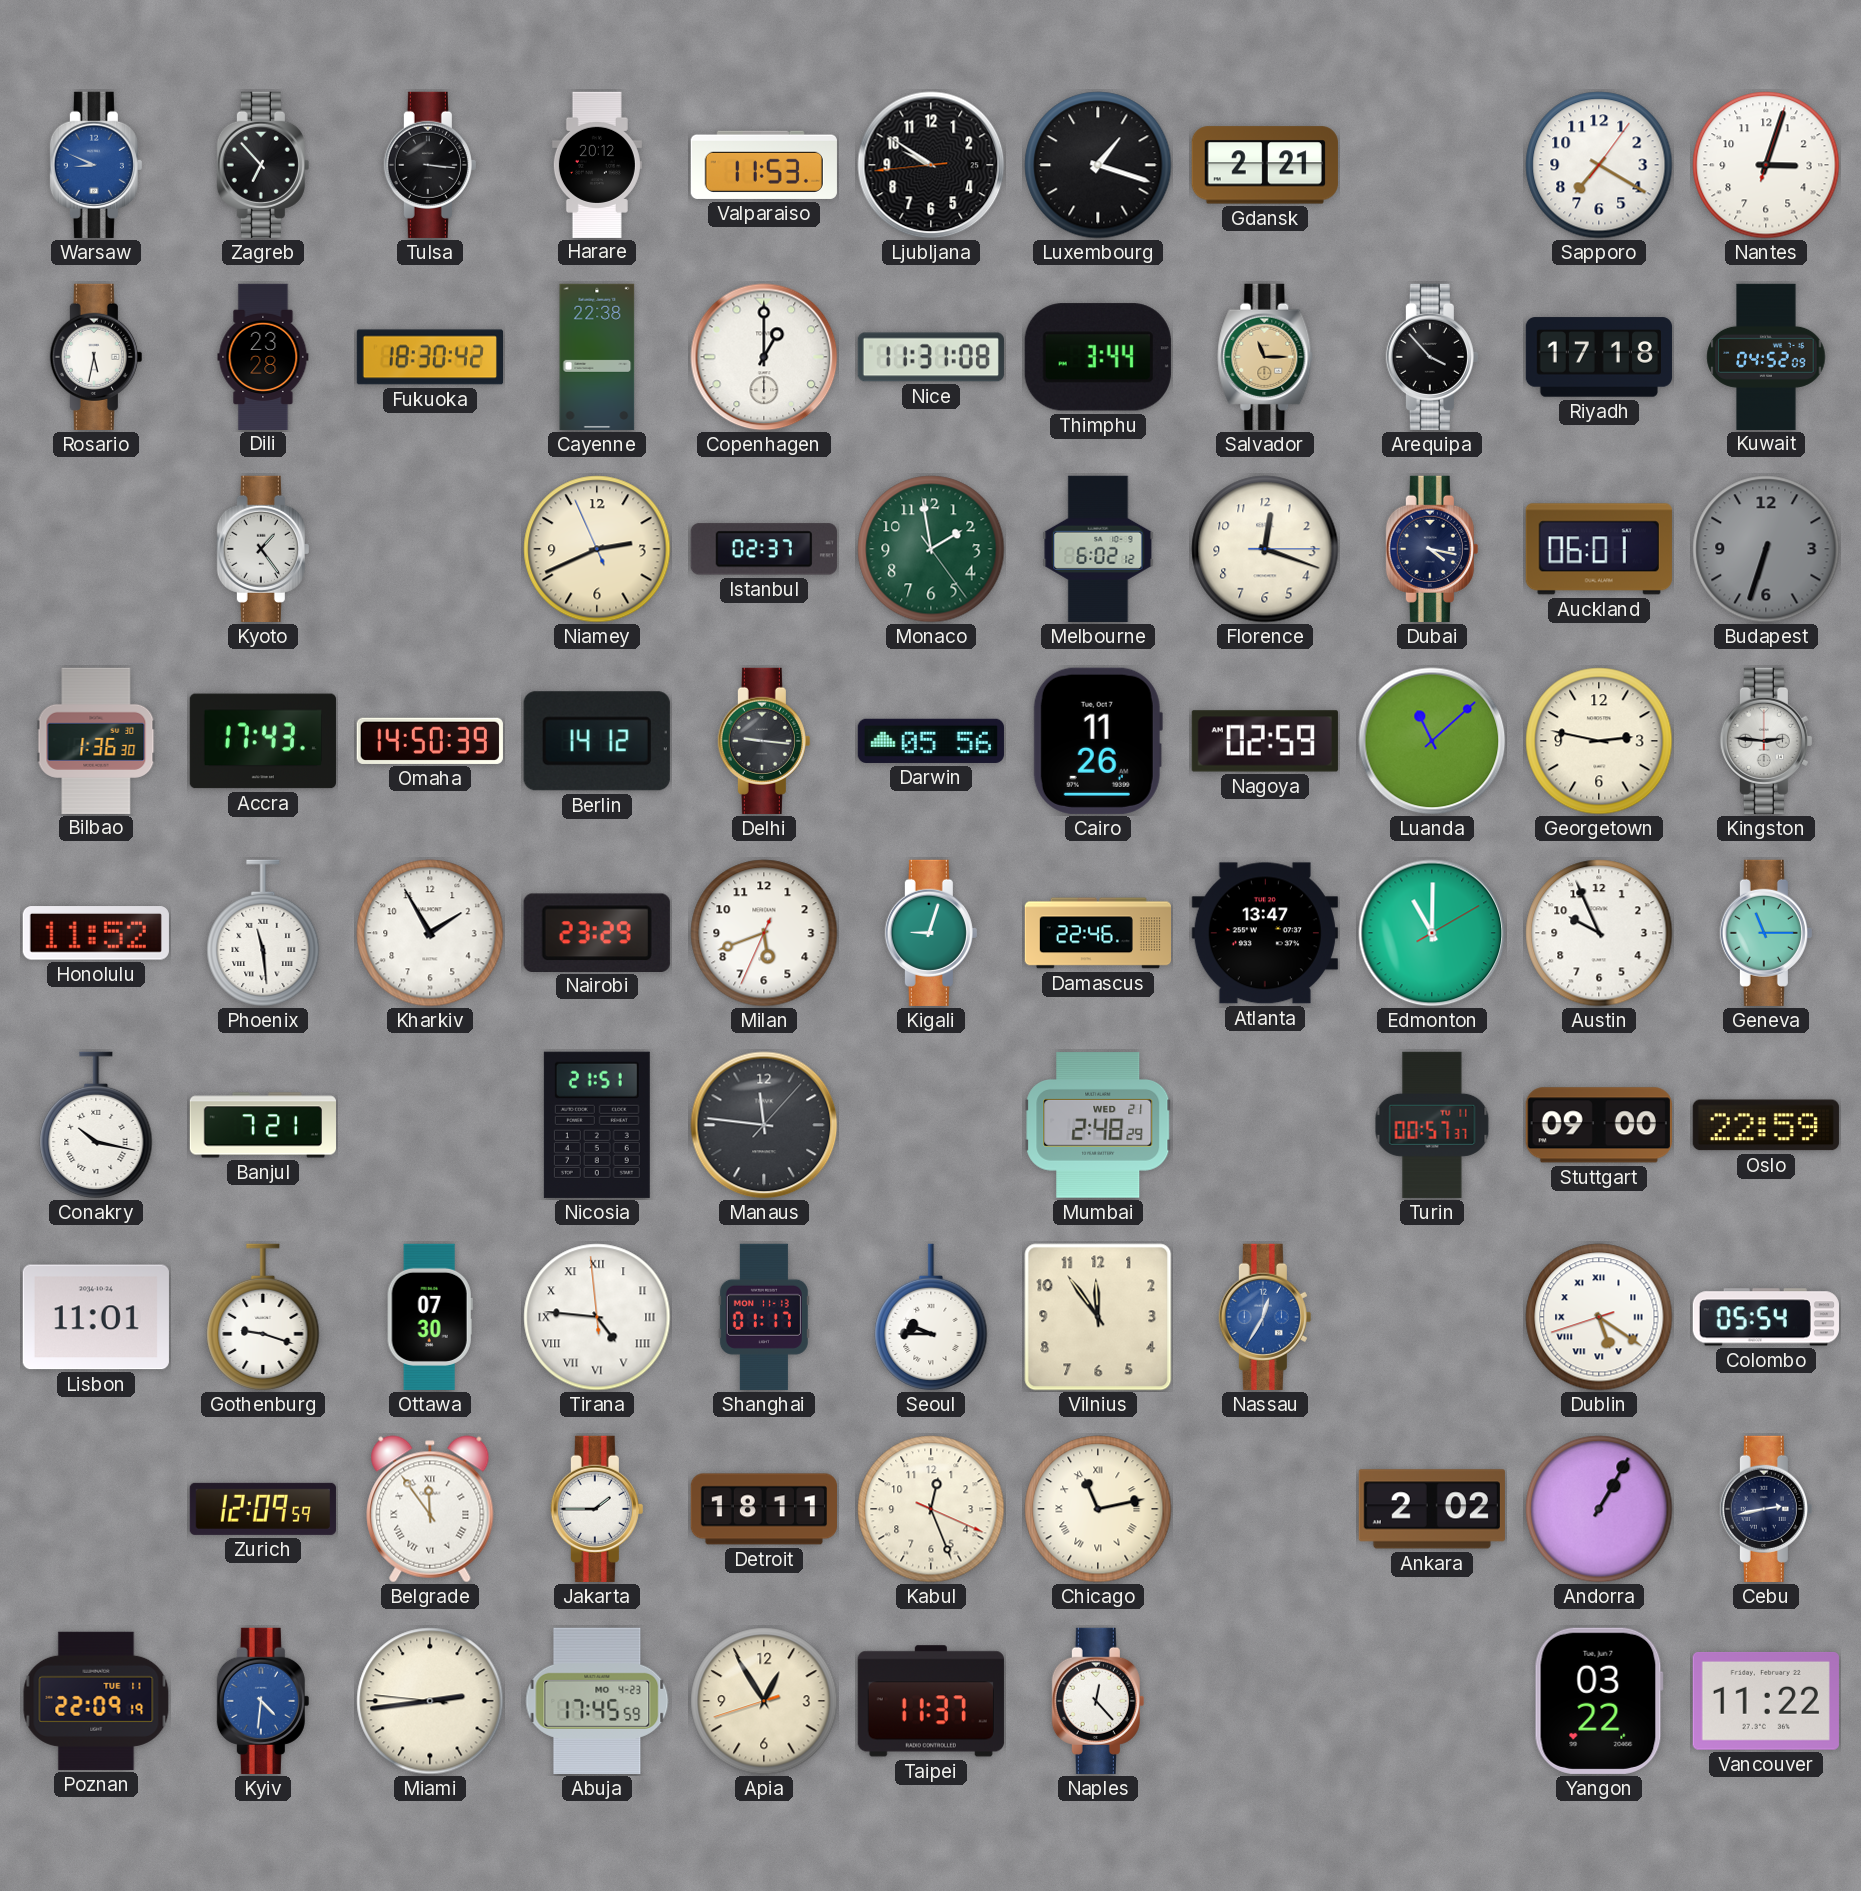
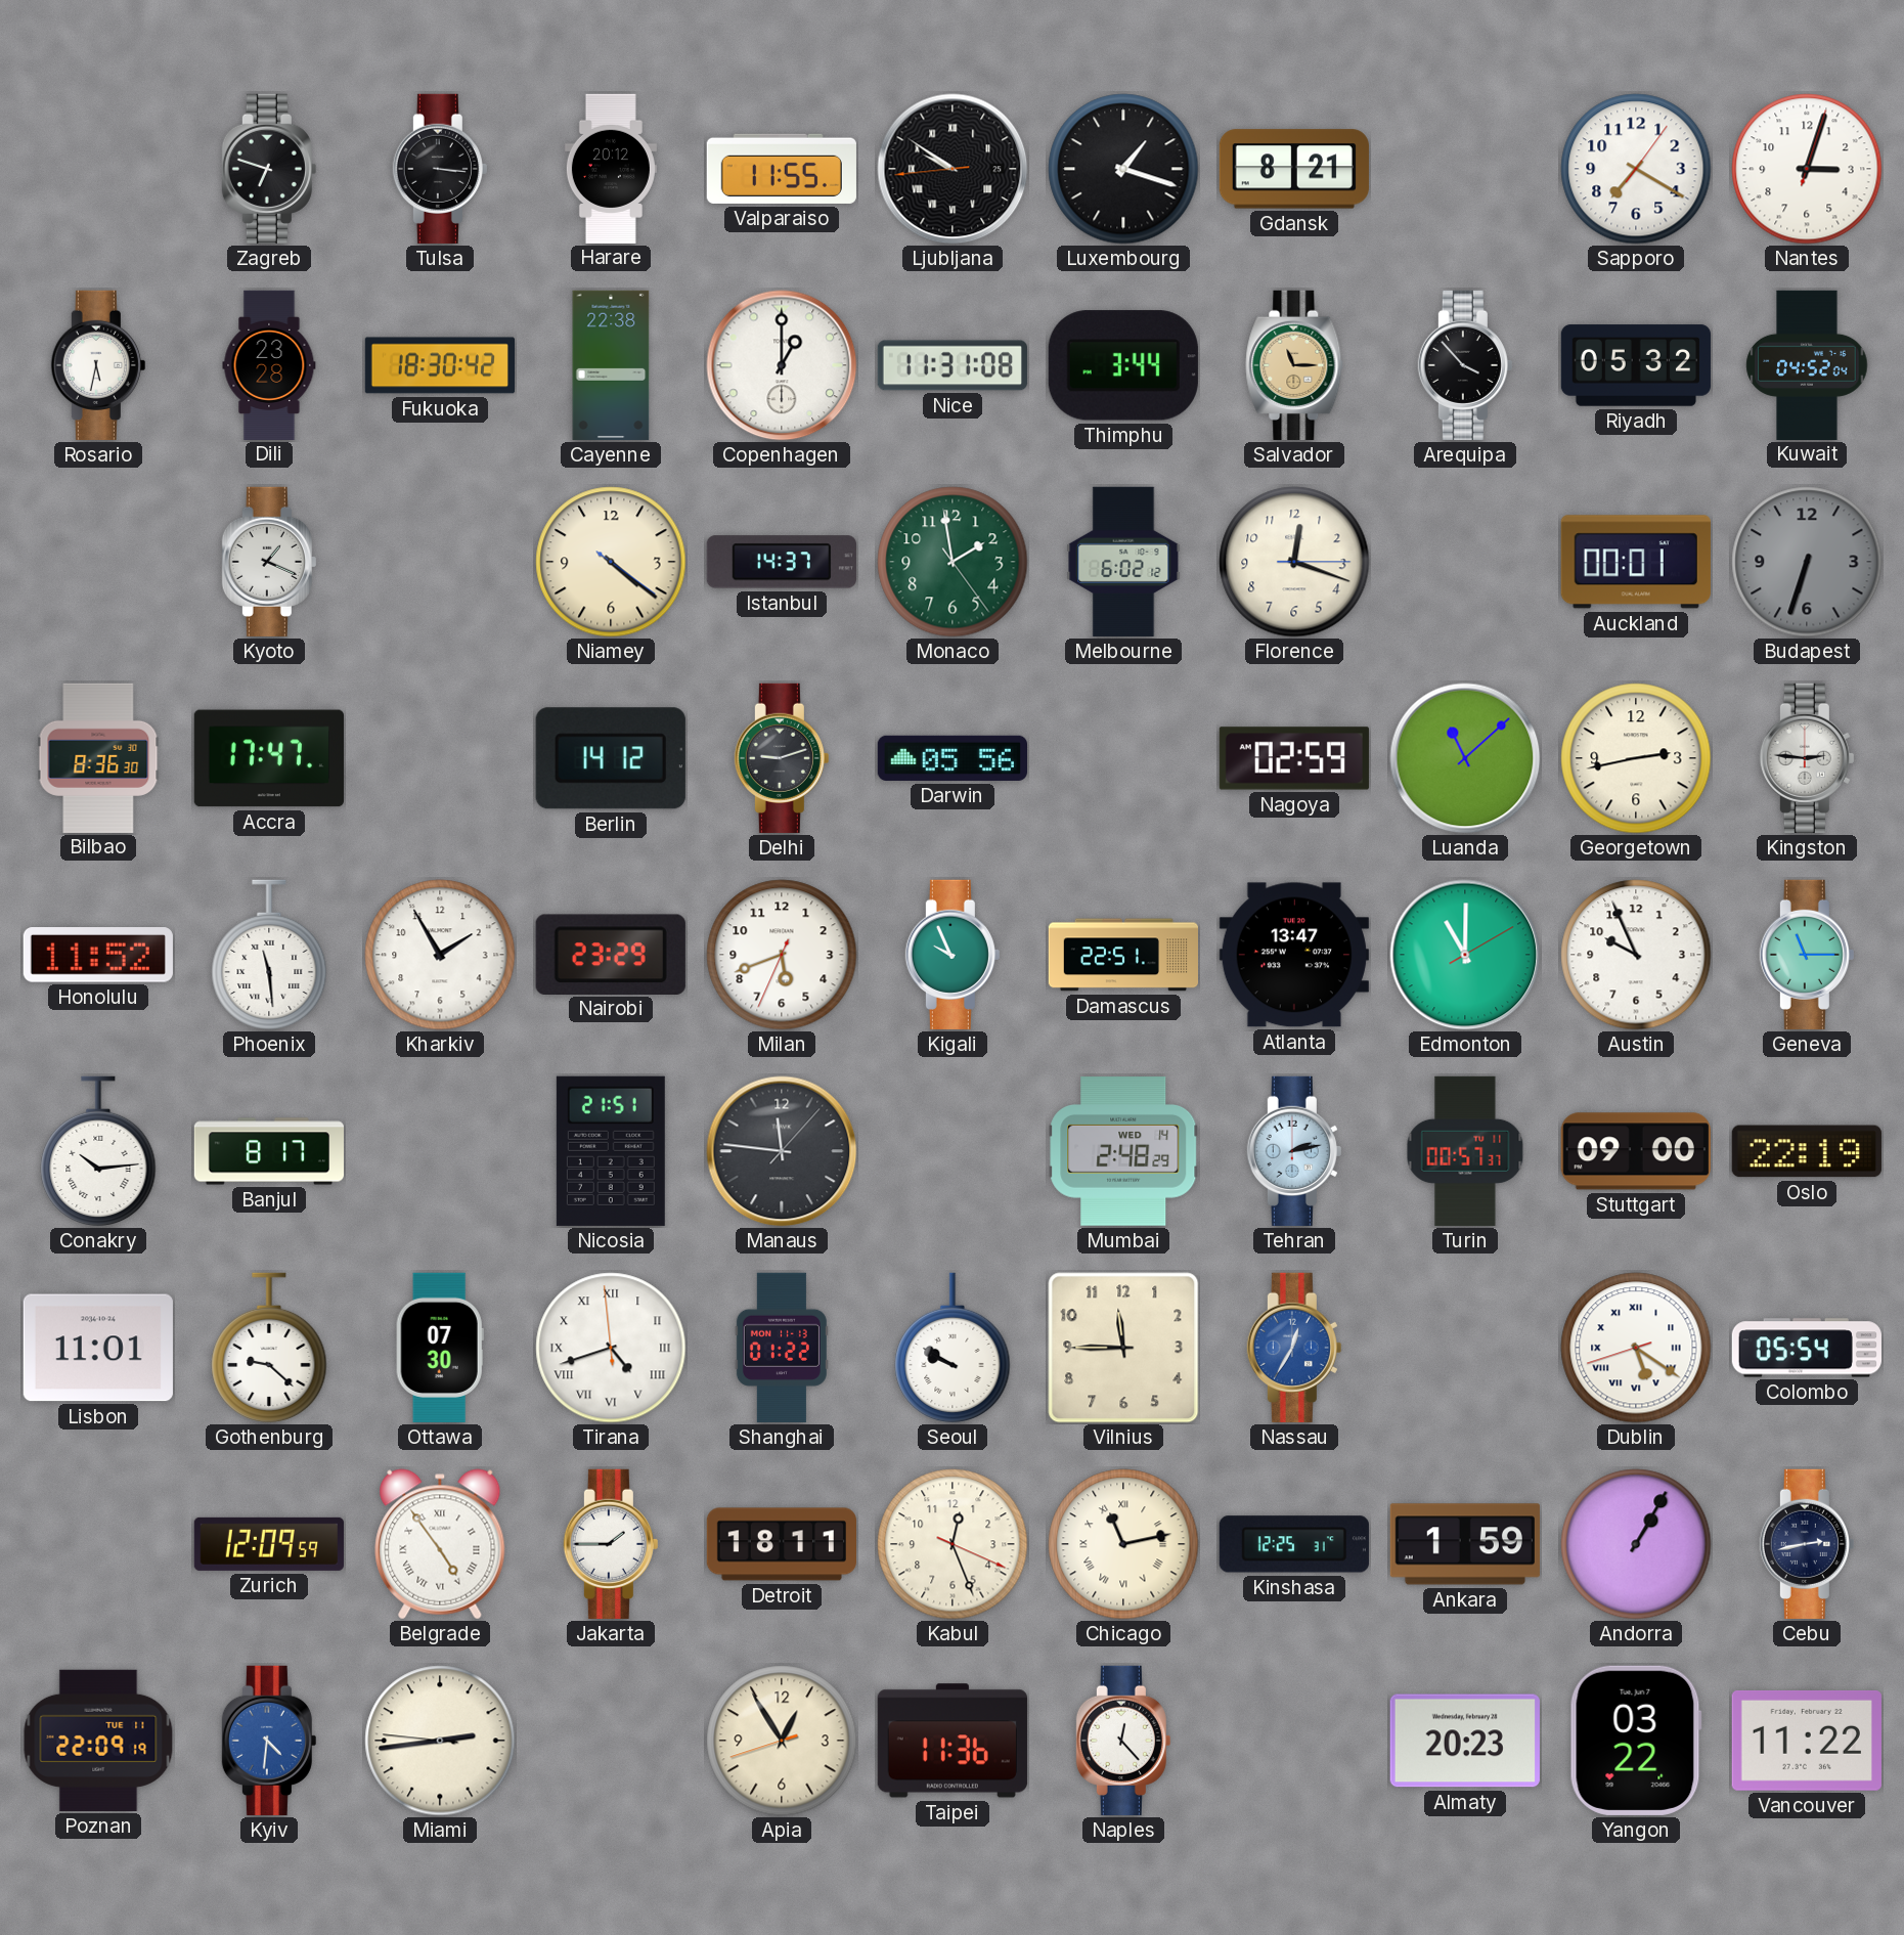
Warsaw: 8:49 -> none (96, 165)
Zagreb: 6:53 -> 6:48 (269, 169)
Valparaiso: 11:53 -> 11:55 (782, 169)
Ljubljana numerals: Arabic -> Roman (953, 169)
Gdansk: 2:21 -> 8:21 (1294, 169)
Riyadh: 17:18 -> 05:32 (1636, 365)
Kuwait: 04:52:09 -> 04:52:04 (1807, 364)
Kyoto: 1:24 -> 1:19 (269, 562)
Niamey: 2:40 -> 4:21 (611, 562)
Istanbul: 02:37 -> 14:37 (782, 562)
Dubai: 4:17 -> none (1432, 549)
Auckland: 06:01 -> 00:01 (1636, 562)
Bilbao: 1:36 -> 8:36 (98, 757)
Accra: 17:43 -> 17:47 (269, 758)
Omaha: 14:50 -> none (430, 741)
Delhi: 9:16 -> 9:12 (782, 758)
Cairo: 11:26 -> none (1098, 741)
Georgetown: 2:47 -> 2:43 (1636, 758)
Kigali: 9:03 -> 9:56 (953, 955)
Damascus: 22:46 -> 22:51 (1122, 955)
Conakry: 10:17 -> 10:14 (98, 1151)
Banjul: 7:21 -> 8:17 (268, 1151)
Mumbai date: WED 21 -> WED 14 (1123, 1151)
Tehran: none -> 2:13 (1294, 1151)
Oslo: 22:59 -> 22:19 (1807, 1151)
Gothenburg: 9:18 -> 9:22 (269, 1348)
Tirana: 4:45 -> 4:41 (611, 1348)
Shanghai: 01:17 -> 01:22 (782, 1348)
Seoul: 9:45 -> 9:50 (953, 1348)
Vilnius: 11:54 -> 11:45 (1123, 1348)
Belgrade: 11:54 -> 4:54 (440, 1544)
Kinshasa: none -> 12:25 (1294, 1544)
Ankara: 2:02 -> 1:59 (1465, 1544)
Abuja: 17:45 -> none (597, 1701)
Taipei: 11:37 -> 11:36 (953, 1741)
Almaty: none -> 20:23 (1465, 1741)
